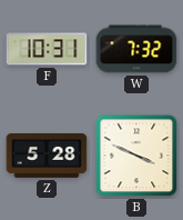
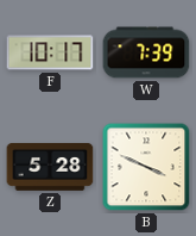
F: 10:31 -> 10:17 (50, 52)
W: 7:32 -> 7:39 (146, 52)
